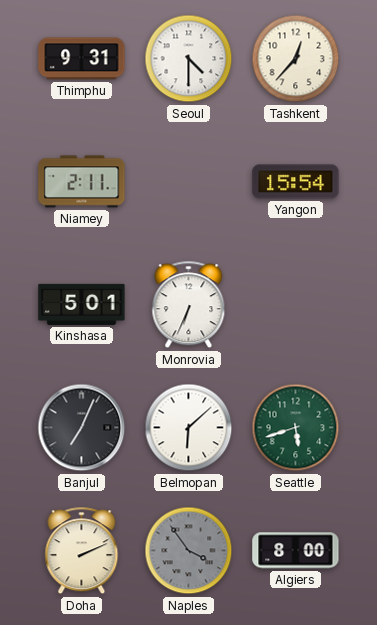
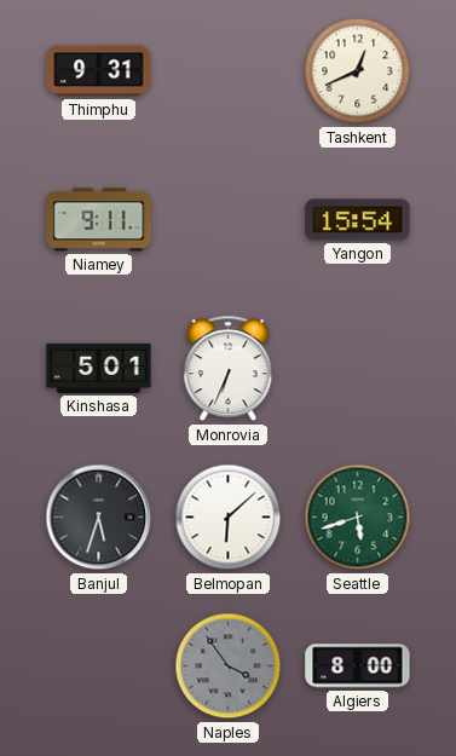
Seoul: 4:30 -> none (189, 59)
Tashkent: 12:37 -> 12:41 (358, 71)
Niamey: 2:11 -> 9:11 (99, 220)
Banjul: 7:04 -> 5:33 (99, 518)
Doha: 2:11 -> none (82, 551)
